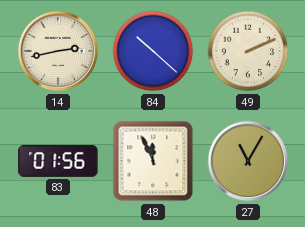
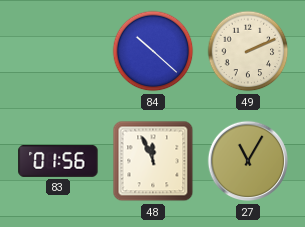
14: 2:43 -> none (58, 51)
